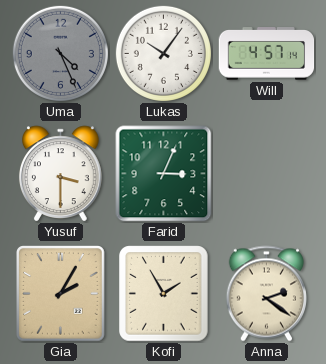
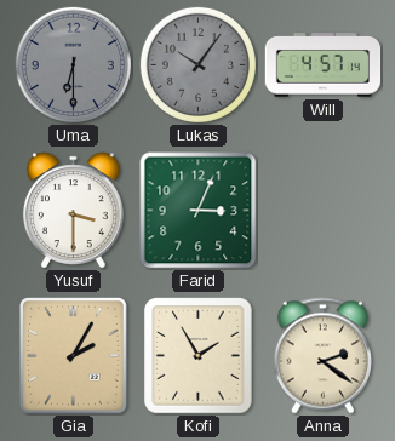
Uma: 4:26 -> 6:30 (73, 64)
Lukas dial: white -> grey (198, 64)
